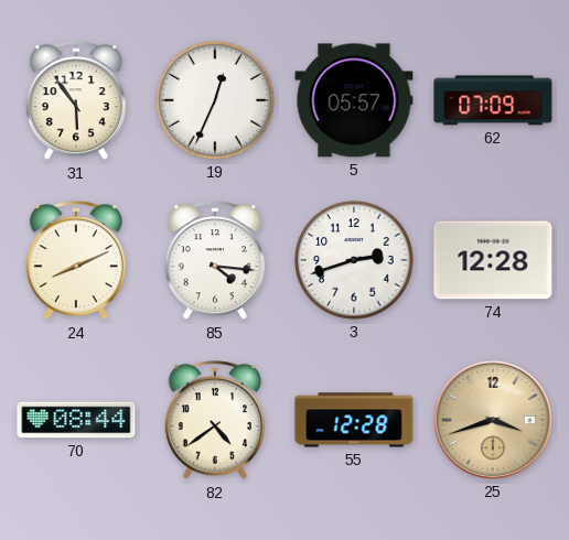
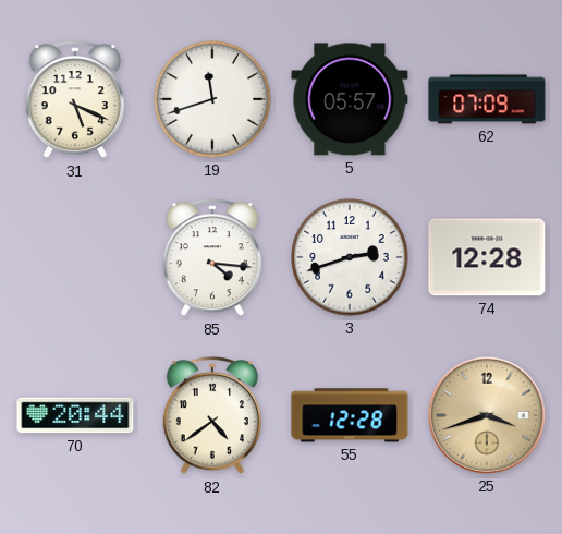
31: 5:54 -> 5:19 (75, 100)
19: 12:34 -> 11:42 (212, 99)
24: 8:11 -> none (76, 261)
70: 08:44 -> 20:44 (75, 415)
